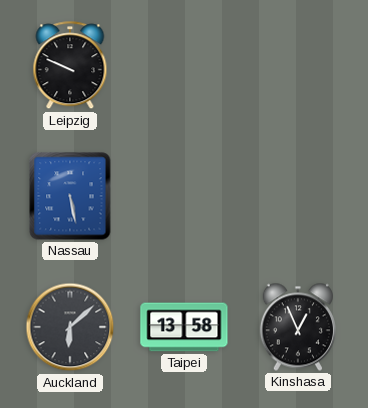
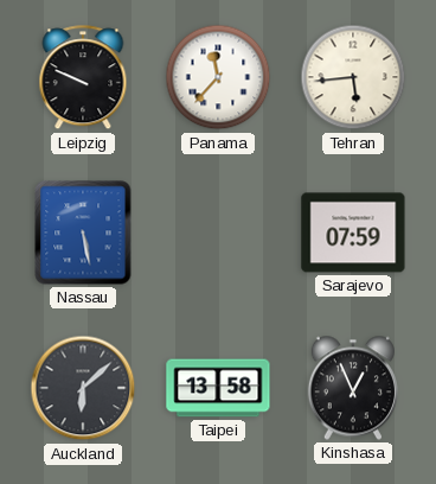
Panama: none -> 11:37 (218, 77)
Tehran: none -> 5:44 (353, 77)
Sarajevo: none -> 07:59 (353, 233)
